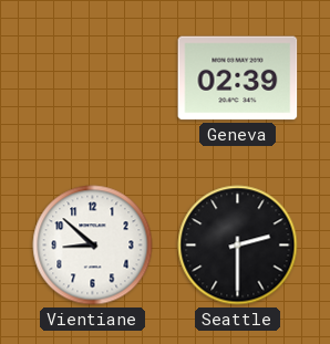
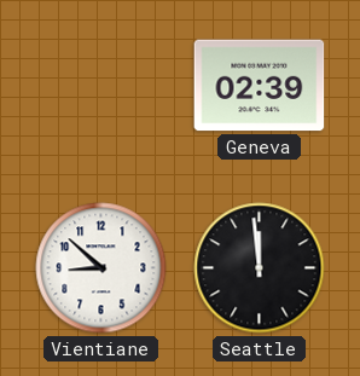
Seattle: 2:30 -> 11:59 (260, 268)
